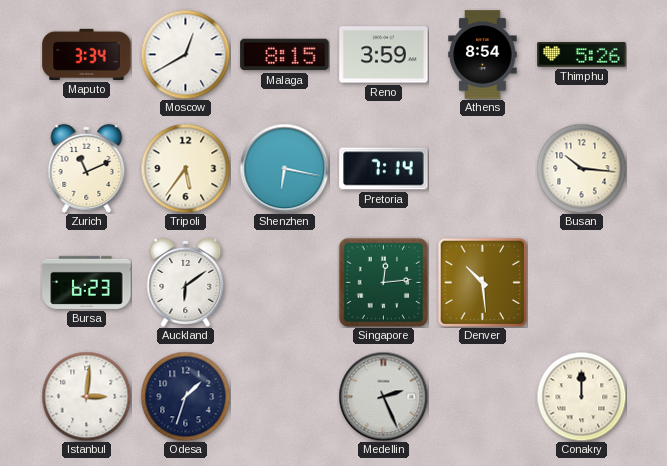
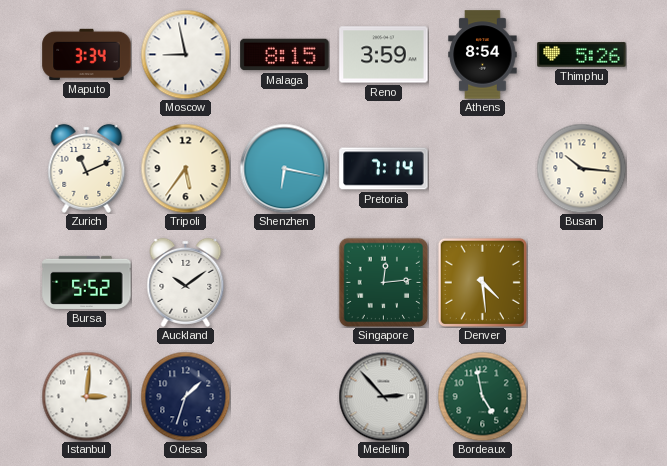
Moscow: 12:40 -> 8:58 (185, 54)
Bursa: 6:23 -> 5:52 (87, 282)
Auckland: 6:09 -> 10:09 (186, 282)
Denver: 10:29 -> 4:29 (482, 282)
Medellin: 2:26 -> 2:53 (383, 396)
Bordeaux: none -> 4:58 (482, 396)
Conakry: 12:00 -> none (581, 396)
